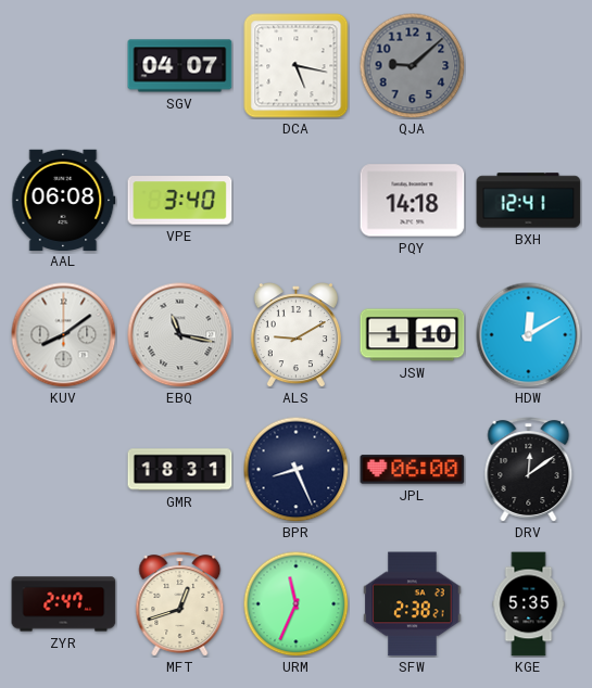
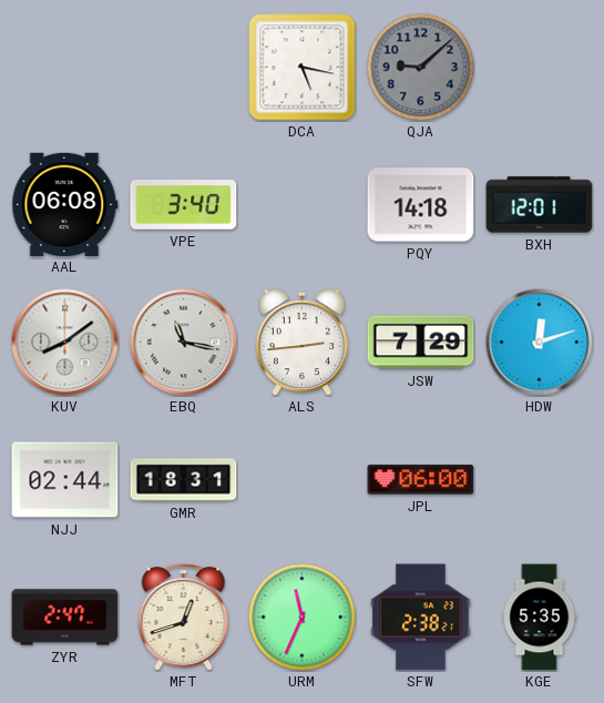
SGV: 04:07 -> none (180, 66)
BXH: 12:41 -> 12:01 (540, 205)
ALS: 9:10 -> 2:44 (301, 343)
JSW: 1:10 -> 7:29 (421, 343)
HDW: 12:10 -> 12:12 (540, 343)
NJJ: none -> 02:44 (65, 480)
BPR: 8:26 -> none (295, 469)
DRV: 12:09 -> none (529, 470)
